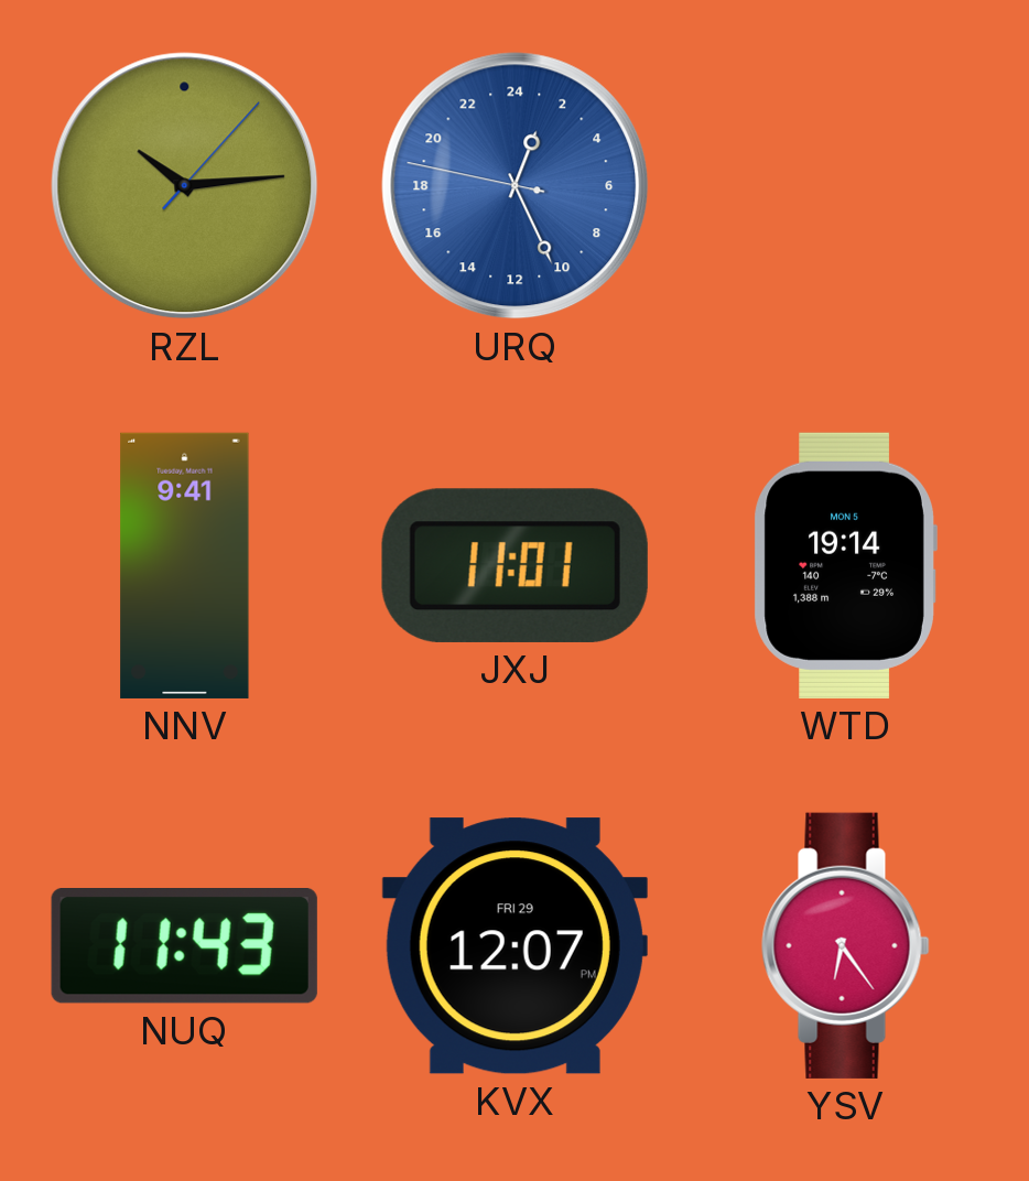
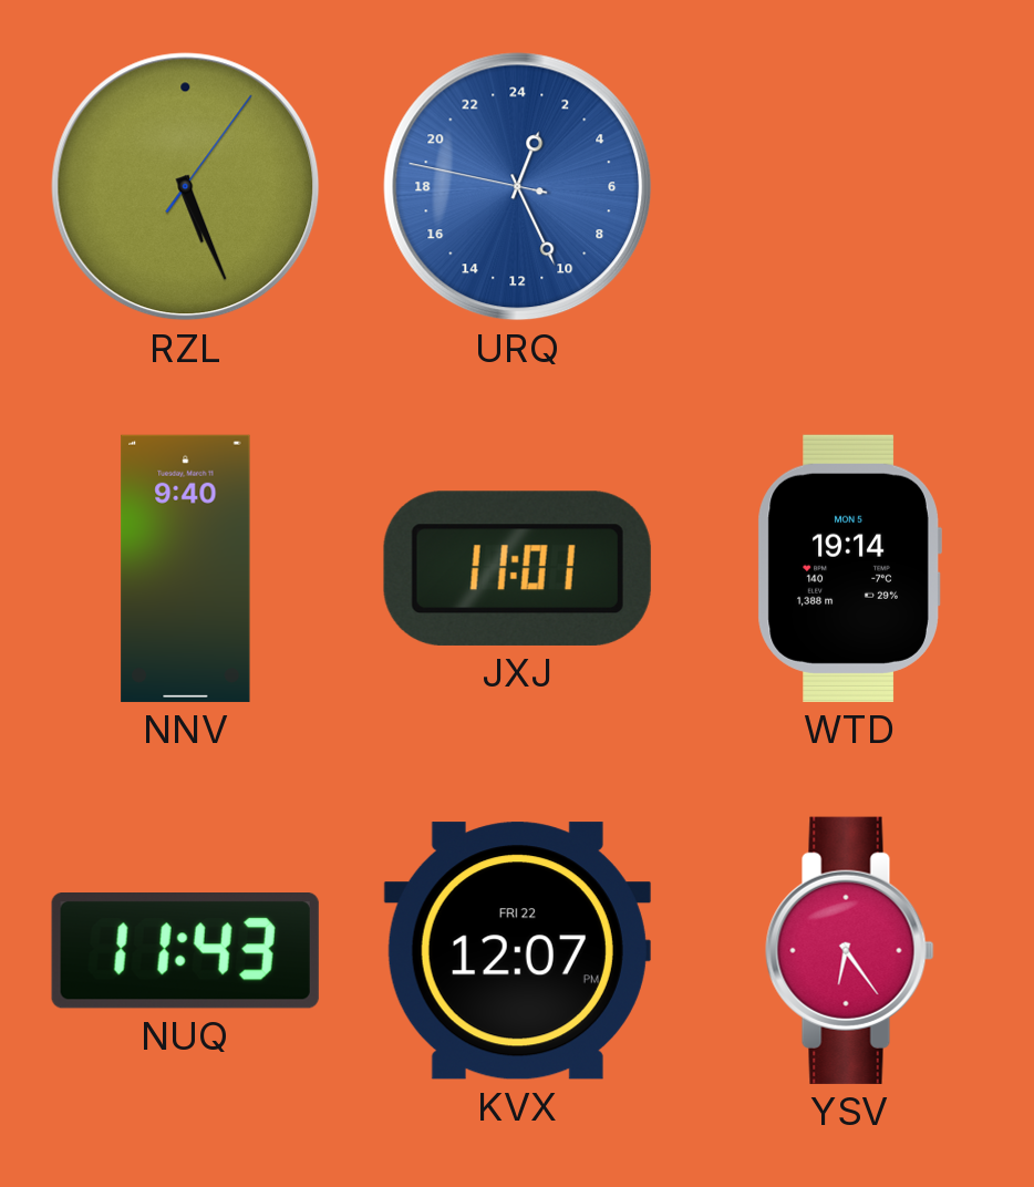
RZL: 10:14 -> 5:26 (186, 187)
NNV: 9:41 -> 9:40 (186, 568)
KVX date: FRI 29 -> FRI 22 (517, 951)
